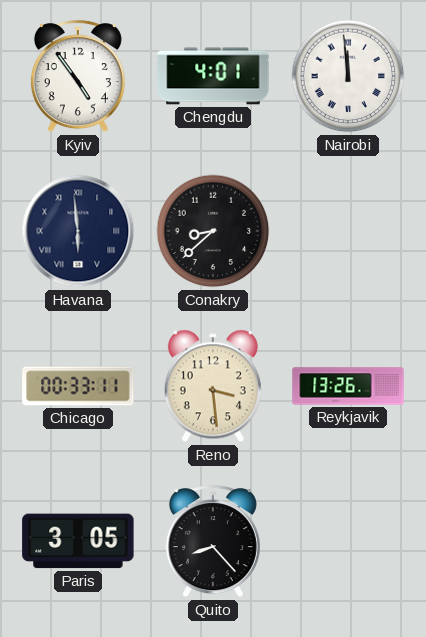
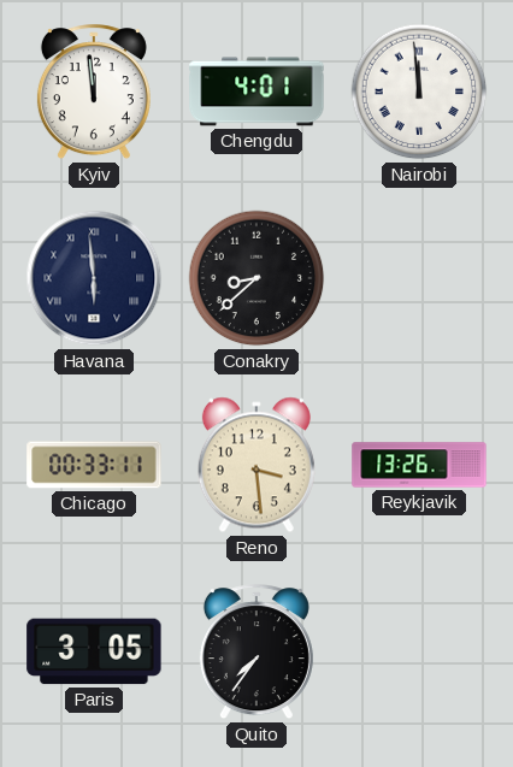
Kyiv: 4:54 -> 11:59 (94, 93)
Quito: 8:23 -> 7:36 (256, 653)
